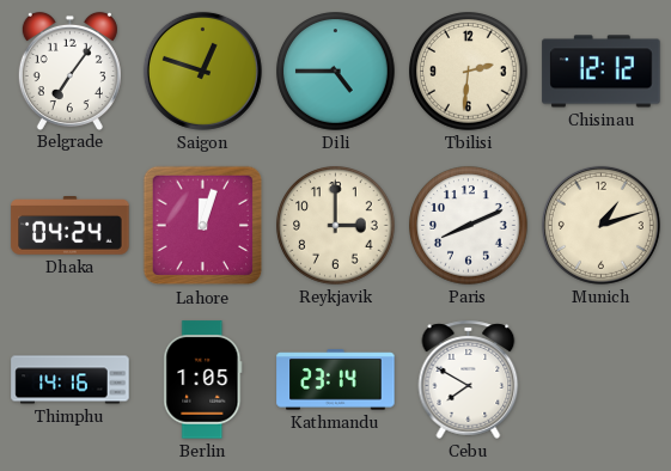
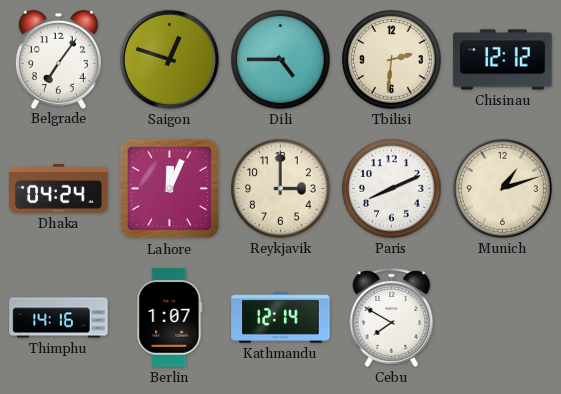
Lahore: 12:03 -> 12:04 (170, 189)
Berlin: 1:05 -> 1:07 (170, 318)
Kathmandu: 23:14 -> 12:14 (281, 318)
